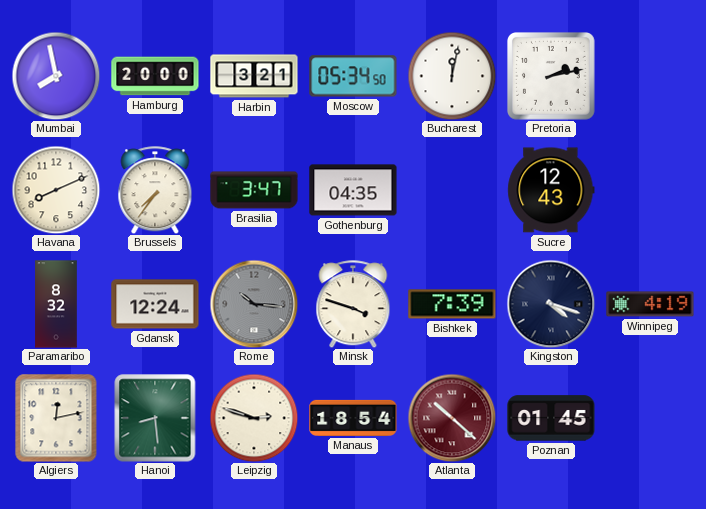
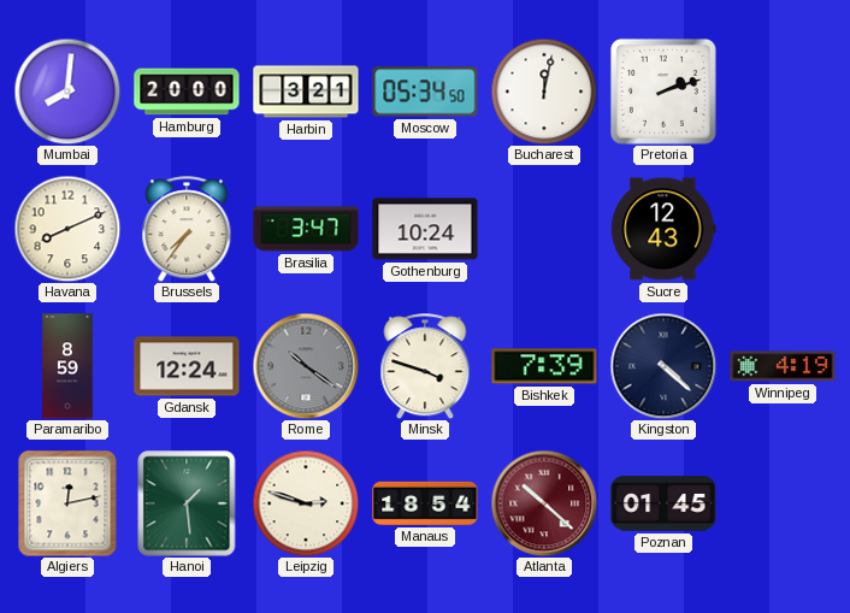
Mumbai: 7:58 -> 8:01 (67, 92)
Pretoria: 2:13 -> 2:12 (665, 93)
Gothenburg: 04:35 -> 10:24 (425, 229)
Paramaribo: 8:32 -> 8:59 (67, 366)
Rome: 10:16 -> 10:21 (306, 366)
Kingston: 4:18 -> 4:22 (663, 366)
Hanoi: 8:29 -> 1:29 (187, 503)
